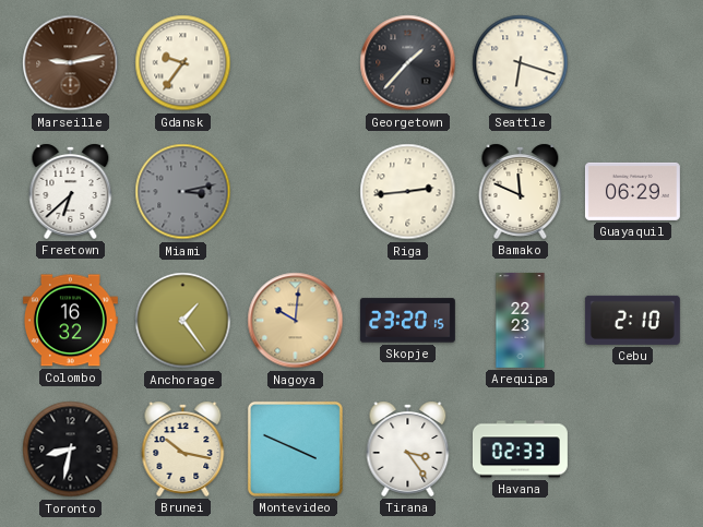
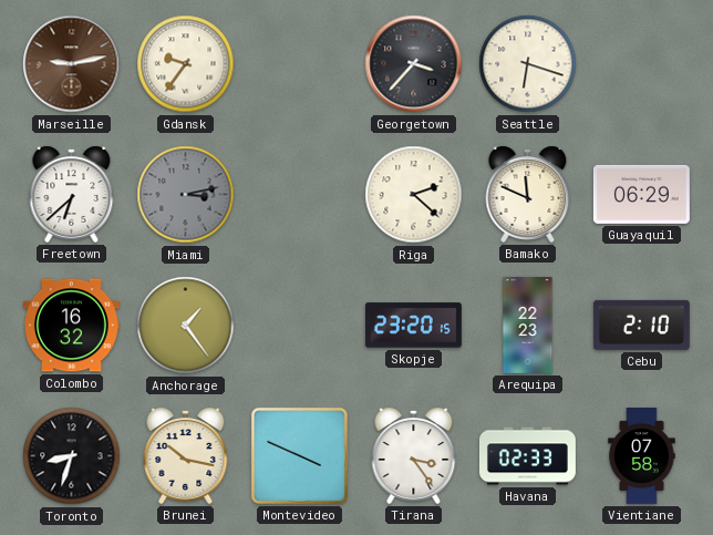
Georgetown: 1:37 -> 3:37 (414, 64)
Riga: 2:44 -> 2:22 (414, 195)
Nagoya: 10:01 -> none (296, 321)
Toronto: 8:32 -> 8:33 (72, 456)
Vientiane: none -> 07:58 (642, 455)
